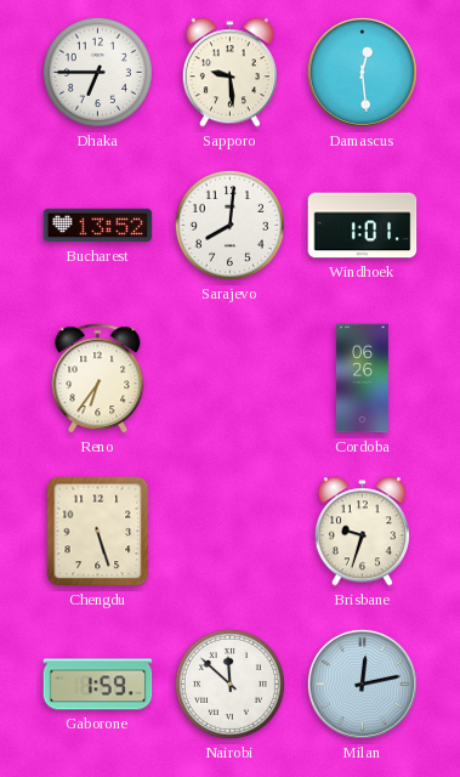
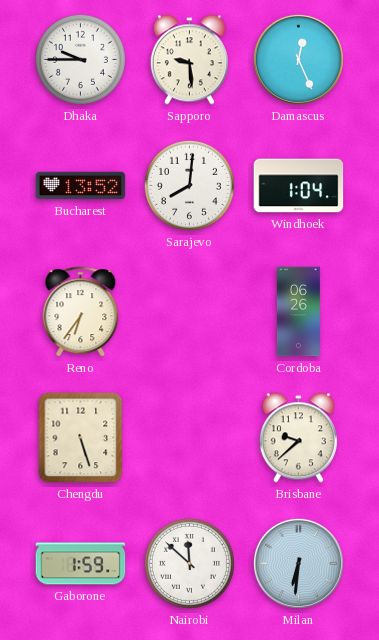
Dhaka: 6:45 -> 9:45 (80, 59)
Damascus: 12:29 -> 12:26 (298, 59)
Windhoek: 1:01 -> 1:04 (299, 186)
Brisbane: 9:33 -> 9:38 (298, 438)
Milan: 12:13 -> 6:31 (298, 563)
